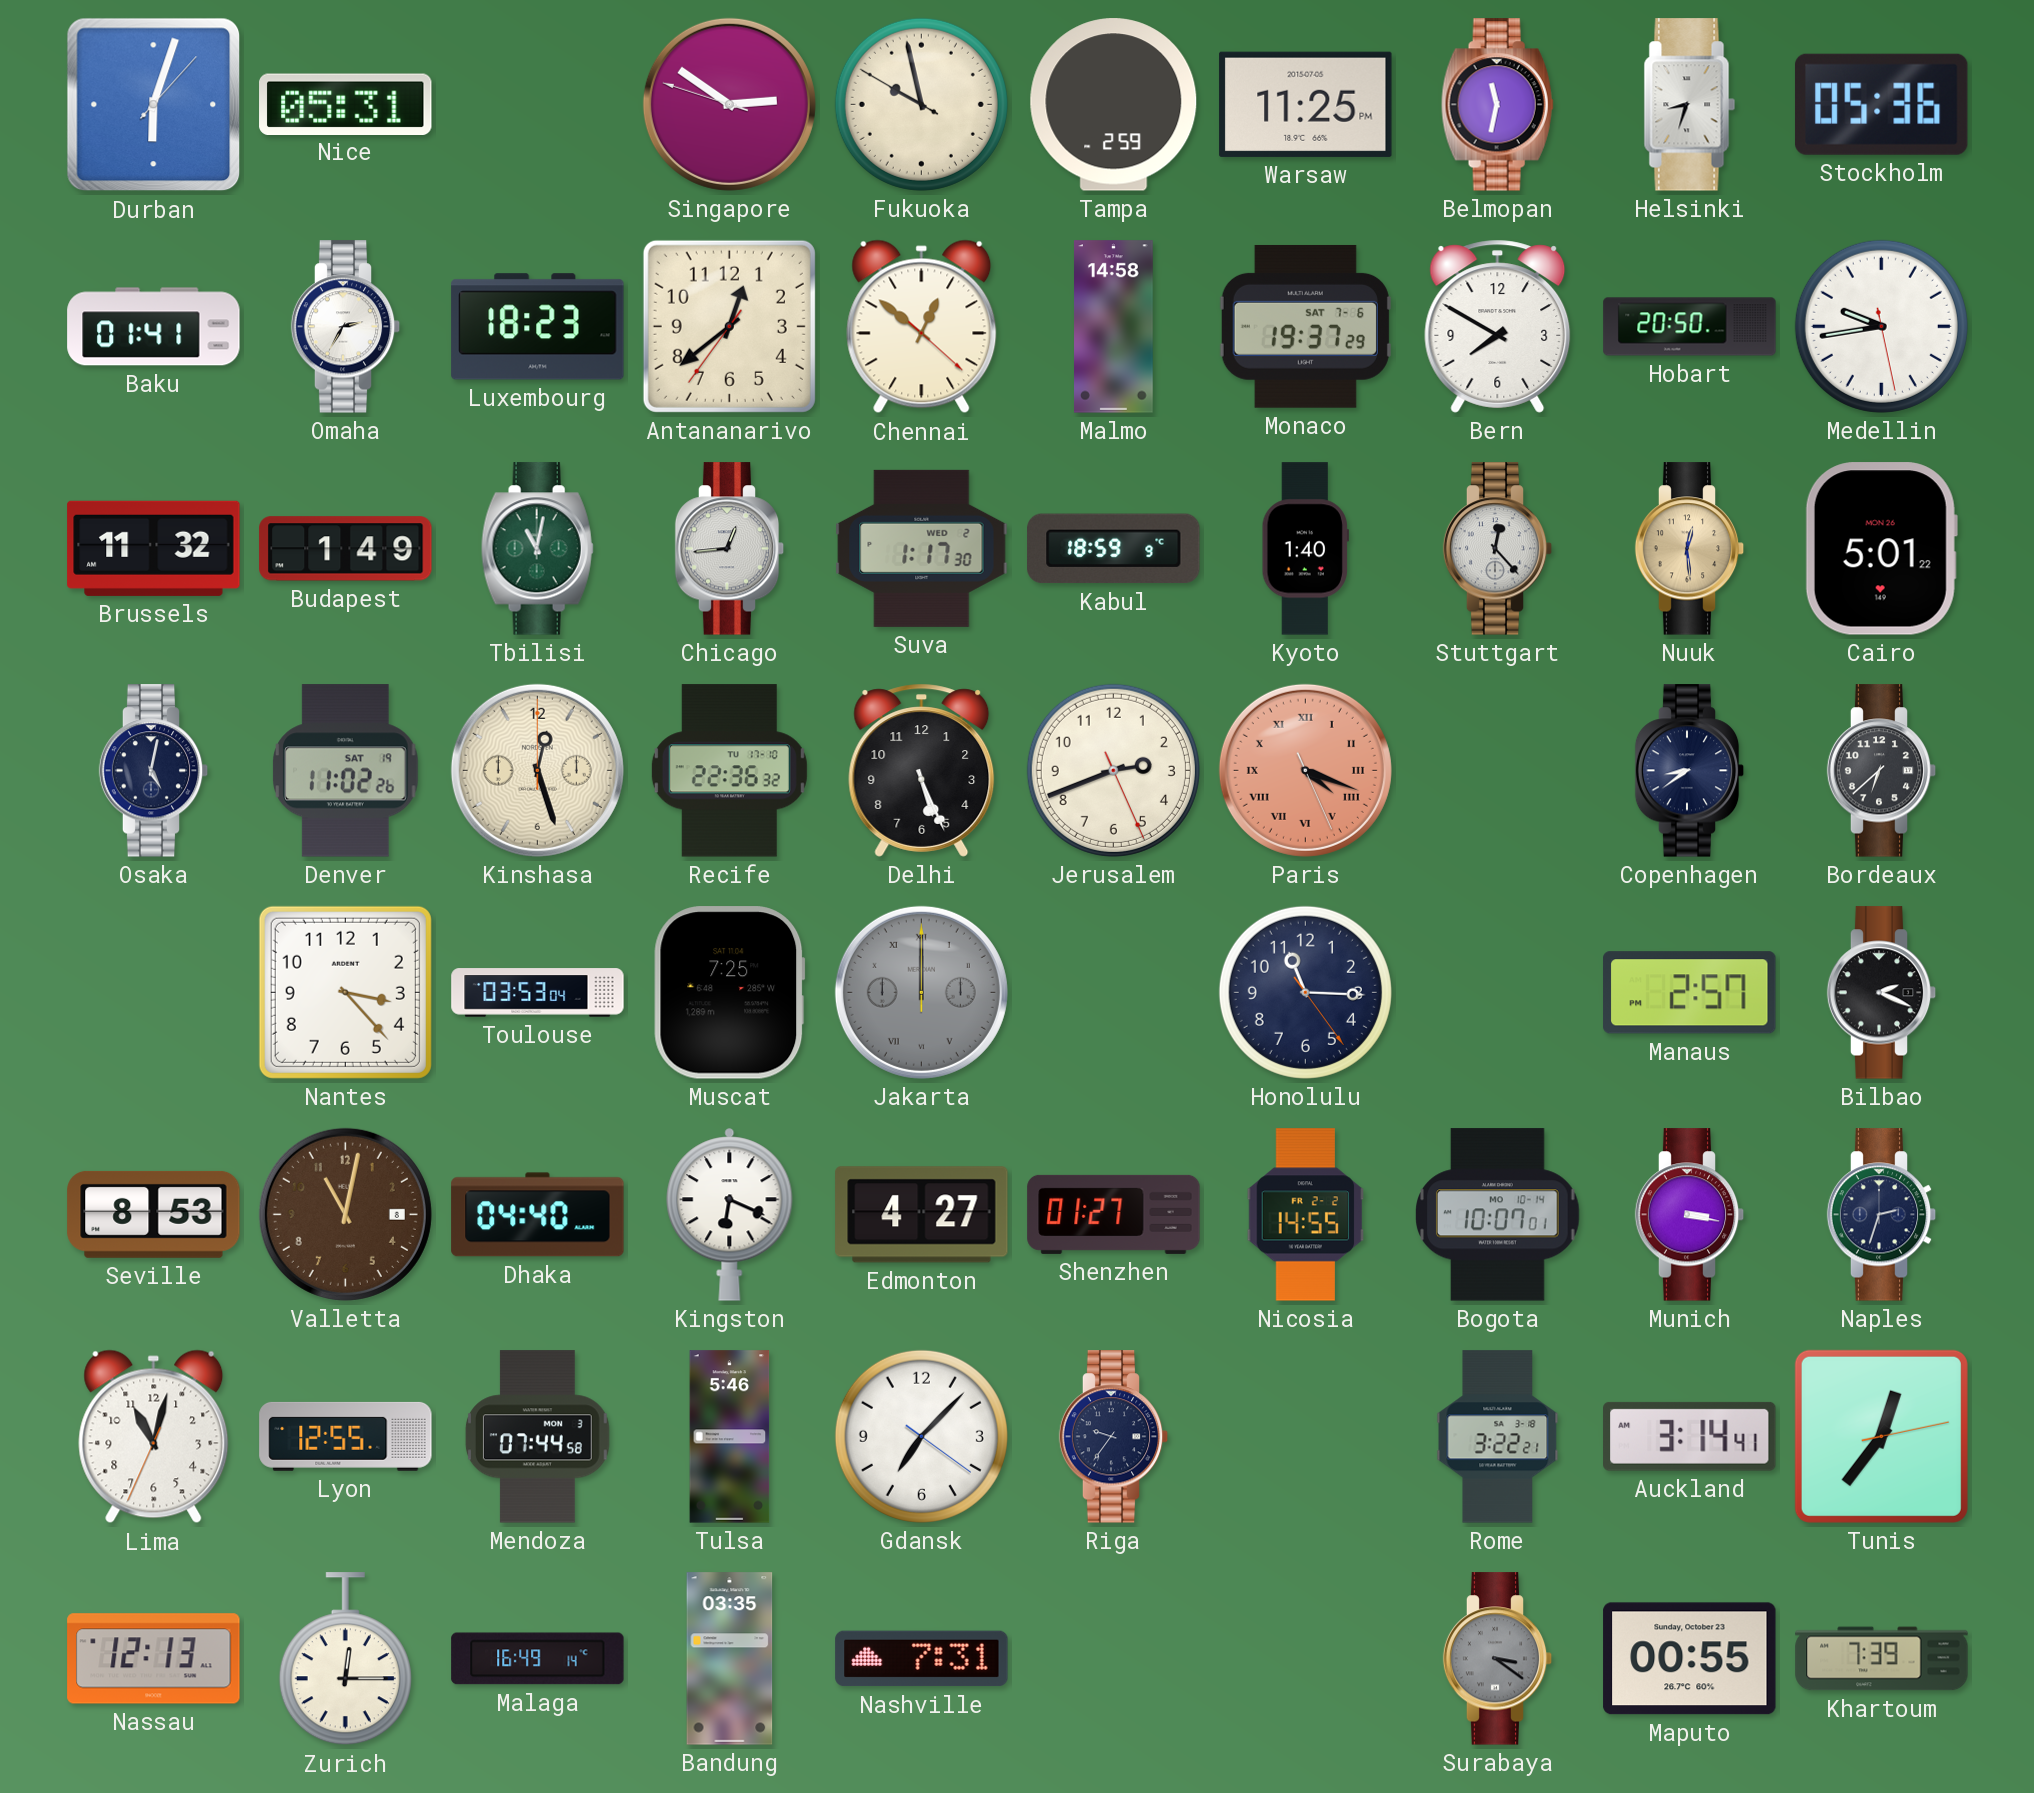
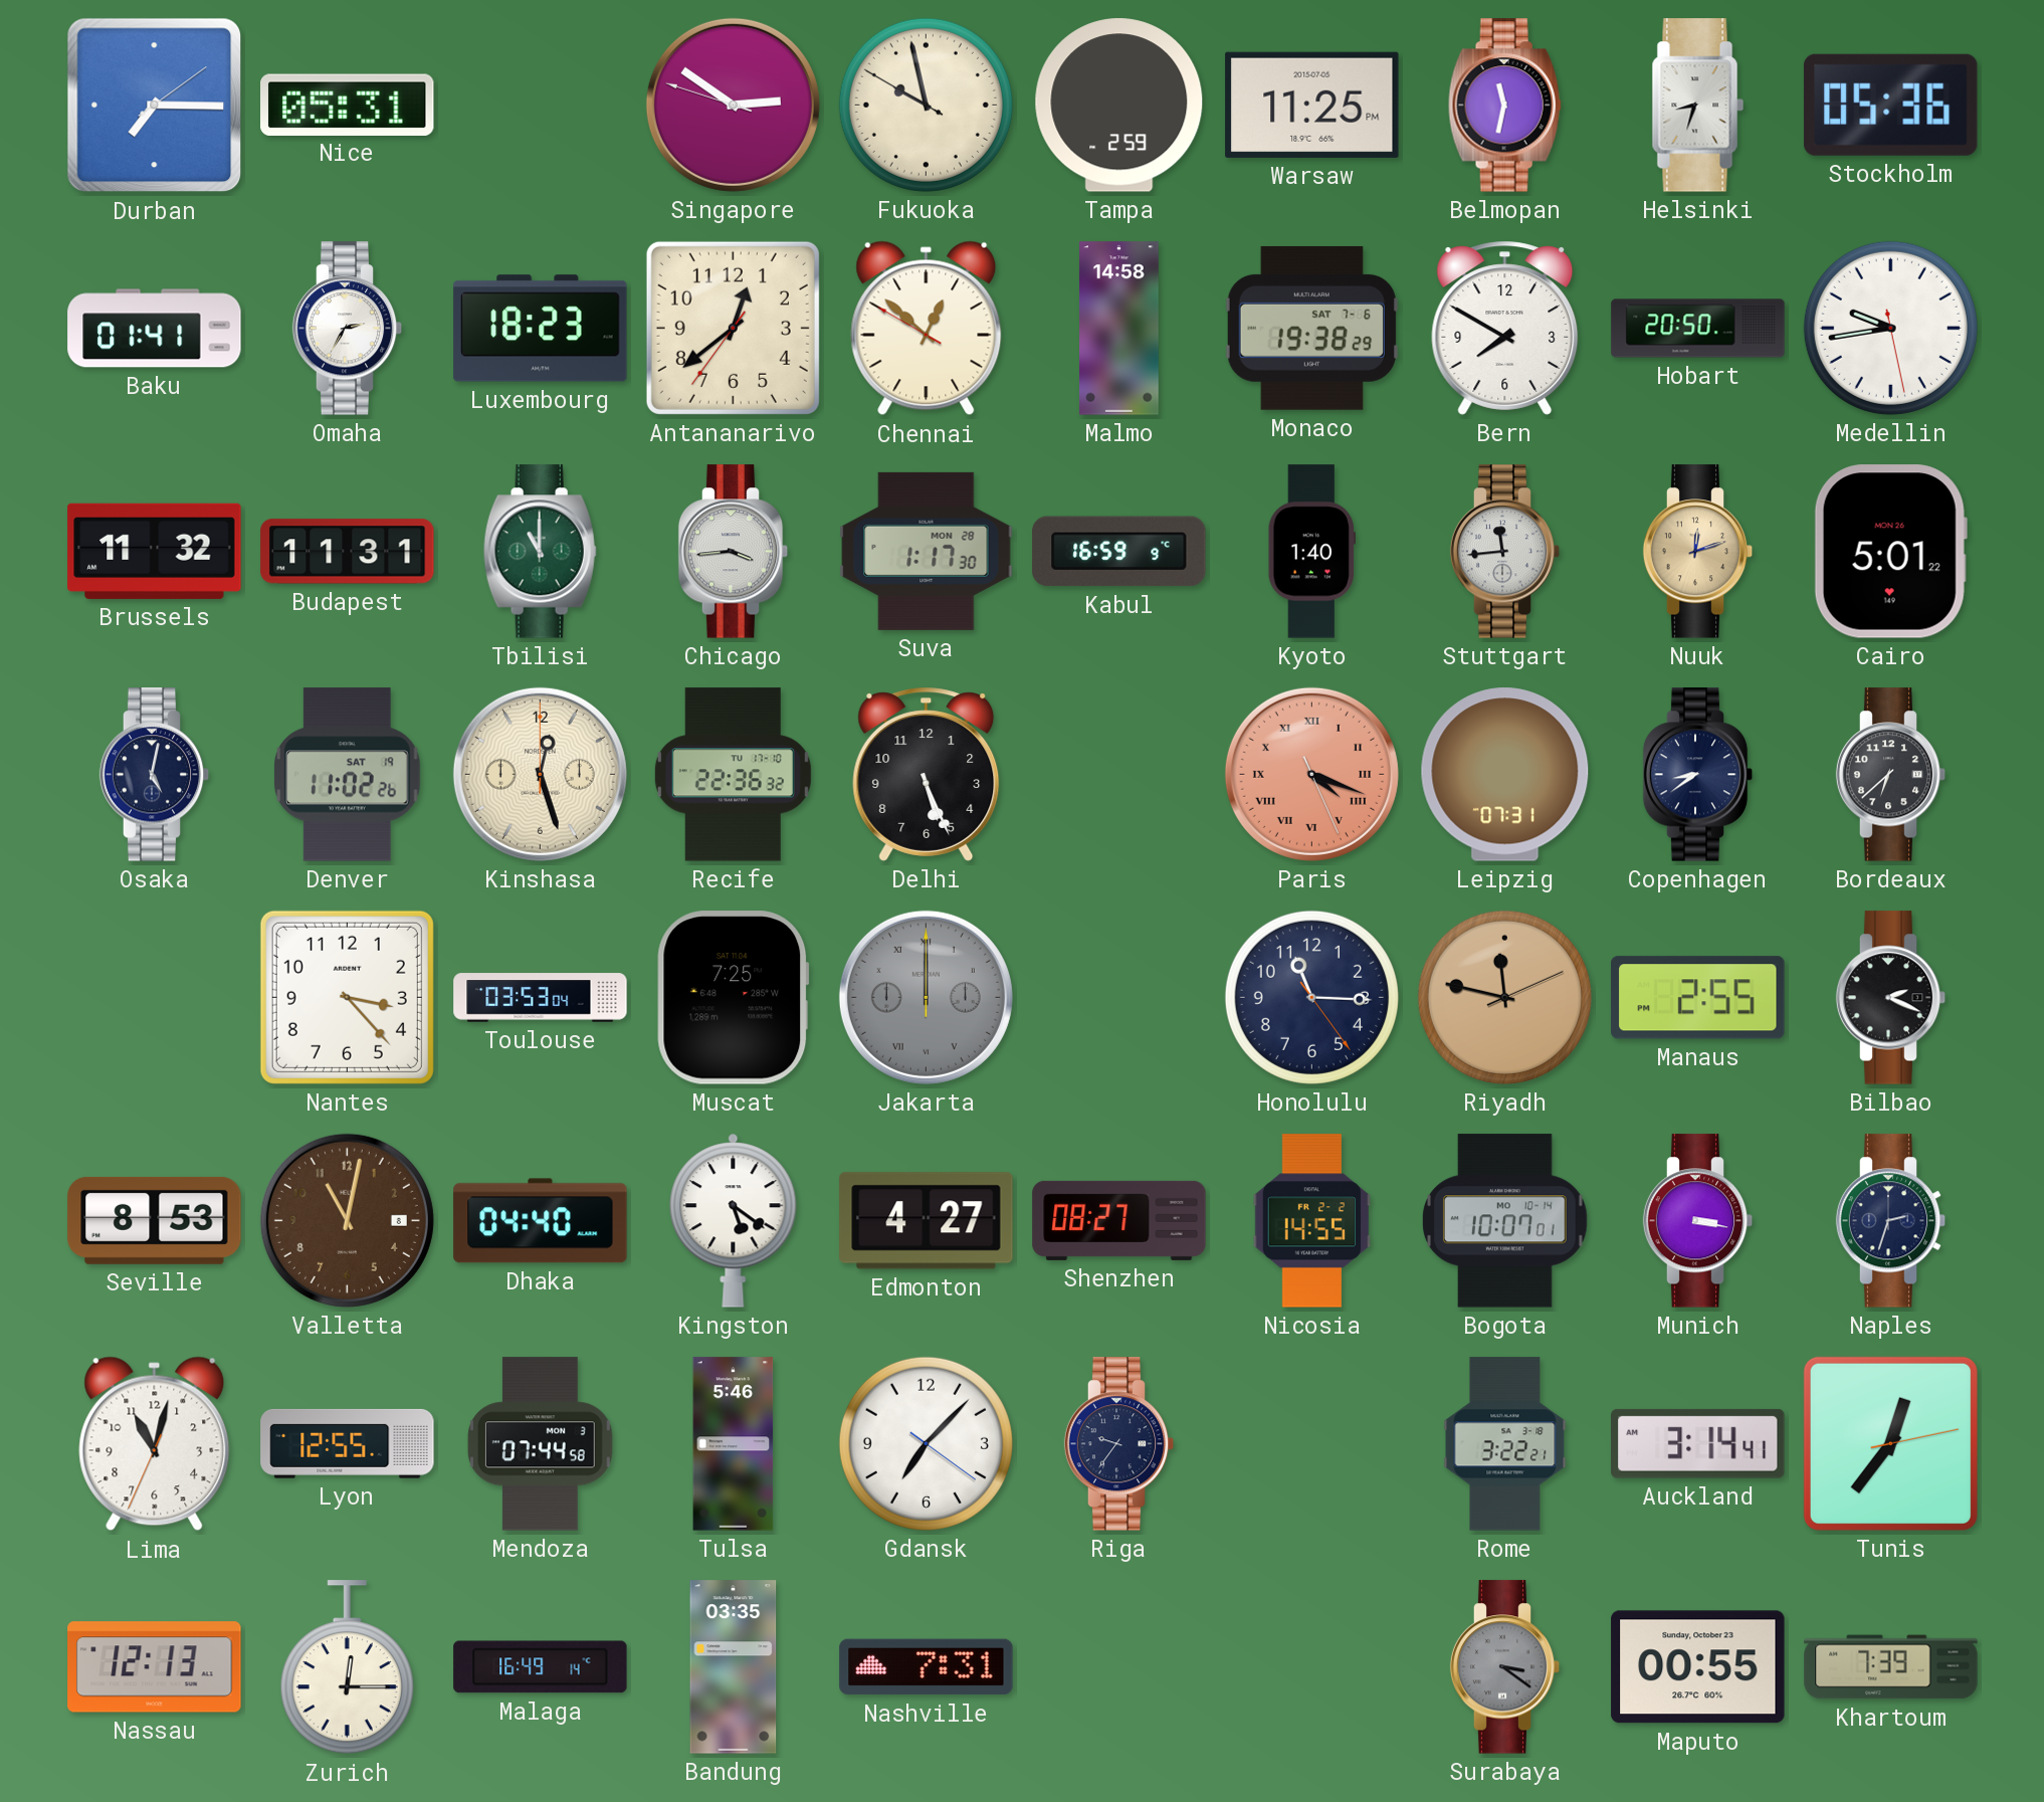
Durban: 6:03 -> 7:15 (155, 106)
Chennai: 12:51:22 -> 12:51:50 (927, 329)
Monaco: 19:37 -> 19:38 (1311, 328)
Budapest: 1:49 -> 11:31 (348, 552)
Tbilisi: 11:02 -> 11:00 (540, 552)
Chicago: 12:44 -> 3:44 (734, 552)
Suva date: WED 2 -> MON 28 (927, 551)
Kabul: 18:59 -> 16:59 (1119, 552)
Stuttgart: 12:23 -> 11:44 (1505, 552)
Nuuk: 12:29 -> 12:12 (1698, 552)
Jerusalem: 2:41 -> none (1113, 770)
Leipzig: none -> 07:31 (1505, 775)
Riyadh: none -> 11:47 (1504, 997)
Manaus: 2:57 -> 2:55 (1698, 998)
Kingston: 6:19 -> 5:21 (734, 1221)
Shenzhen: 01:27 -> 08:27 (1119, 1220)
